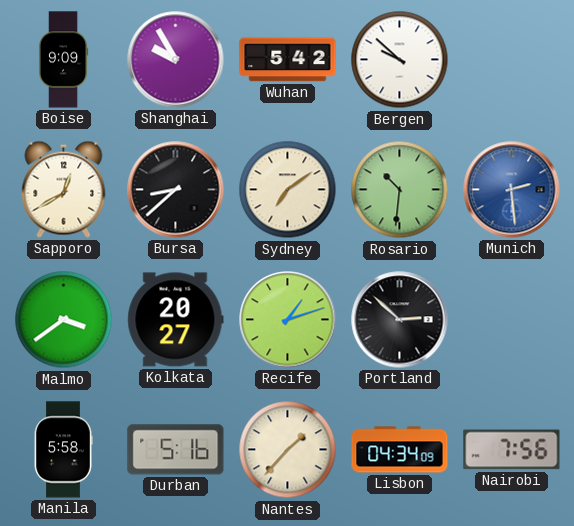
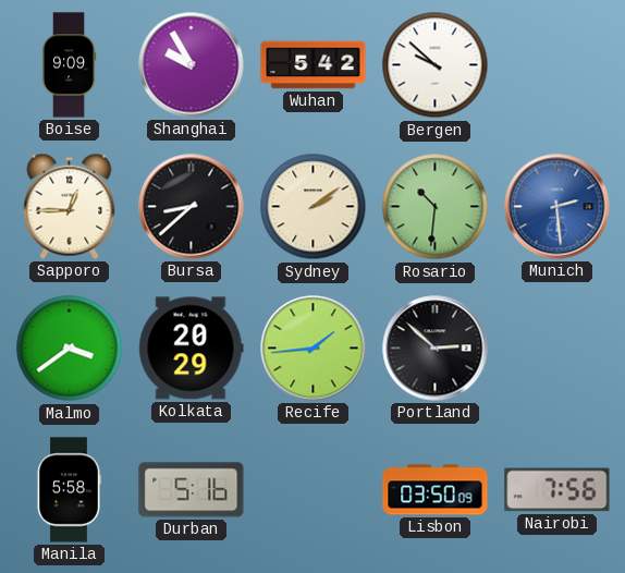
Sapporo: 12:40 -> 12:45 (70, 206)
Sydney: 7:09 -> 2:09 (314, 207)
Kolkata: 20:27 -> 20:29 (192, 349)
Recife: 1:12 -> 1:44 (314, 349)
Nantes: 1:37 -> none (288, 450)
Lisbon: 04:34 -> 03:50 (436, 490)
